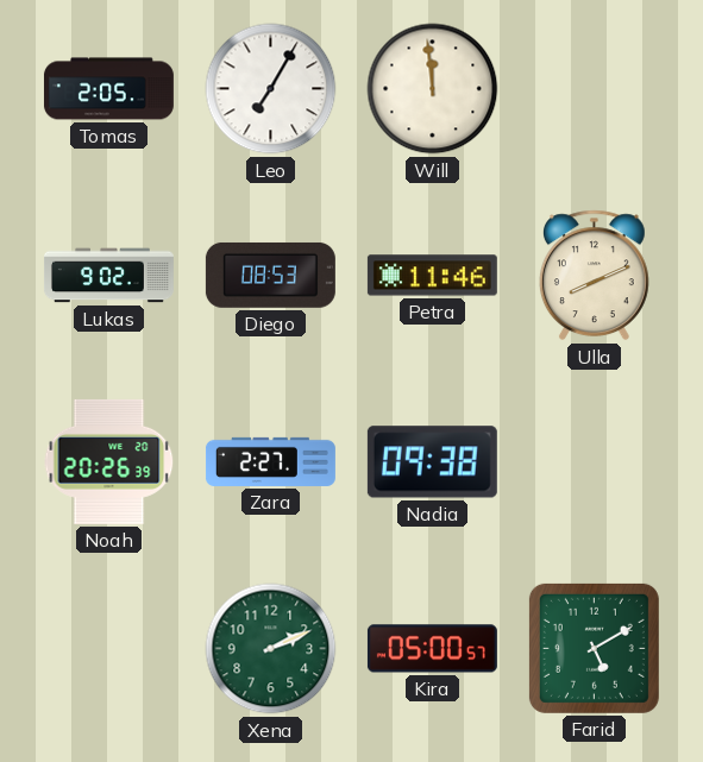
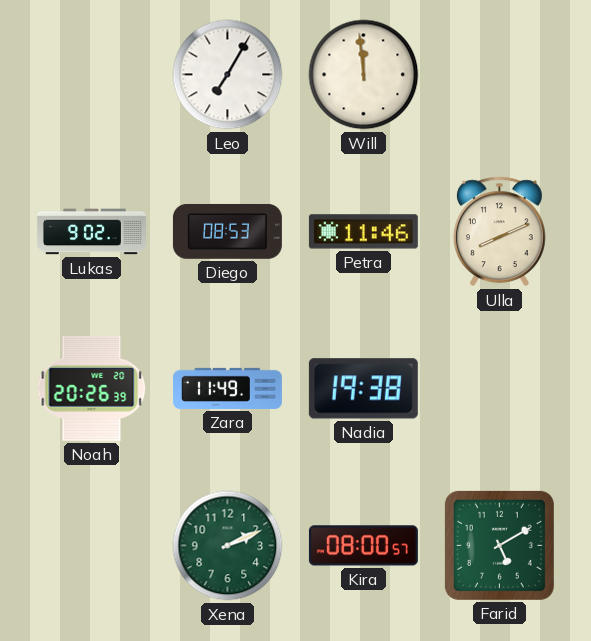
Tomas: 2:05 -> none (108, 89)
Zara: 2:27 -> 11:49 (227, 388)
Nadia: 09:38 -> 19:38 (363, 389)
Kira: 05:00 -> 08:00 (363, 546)
